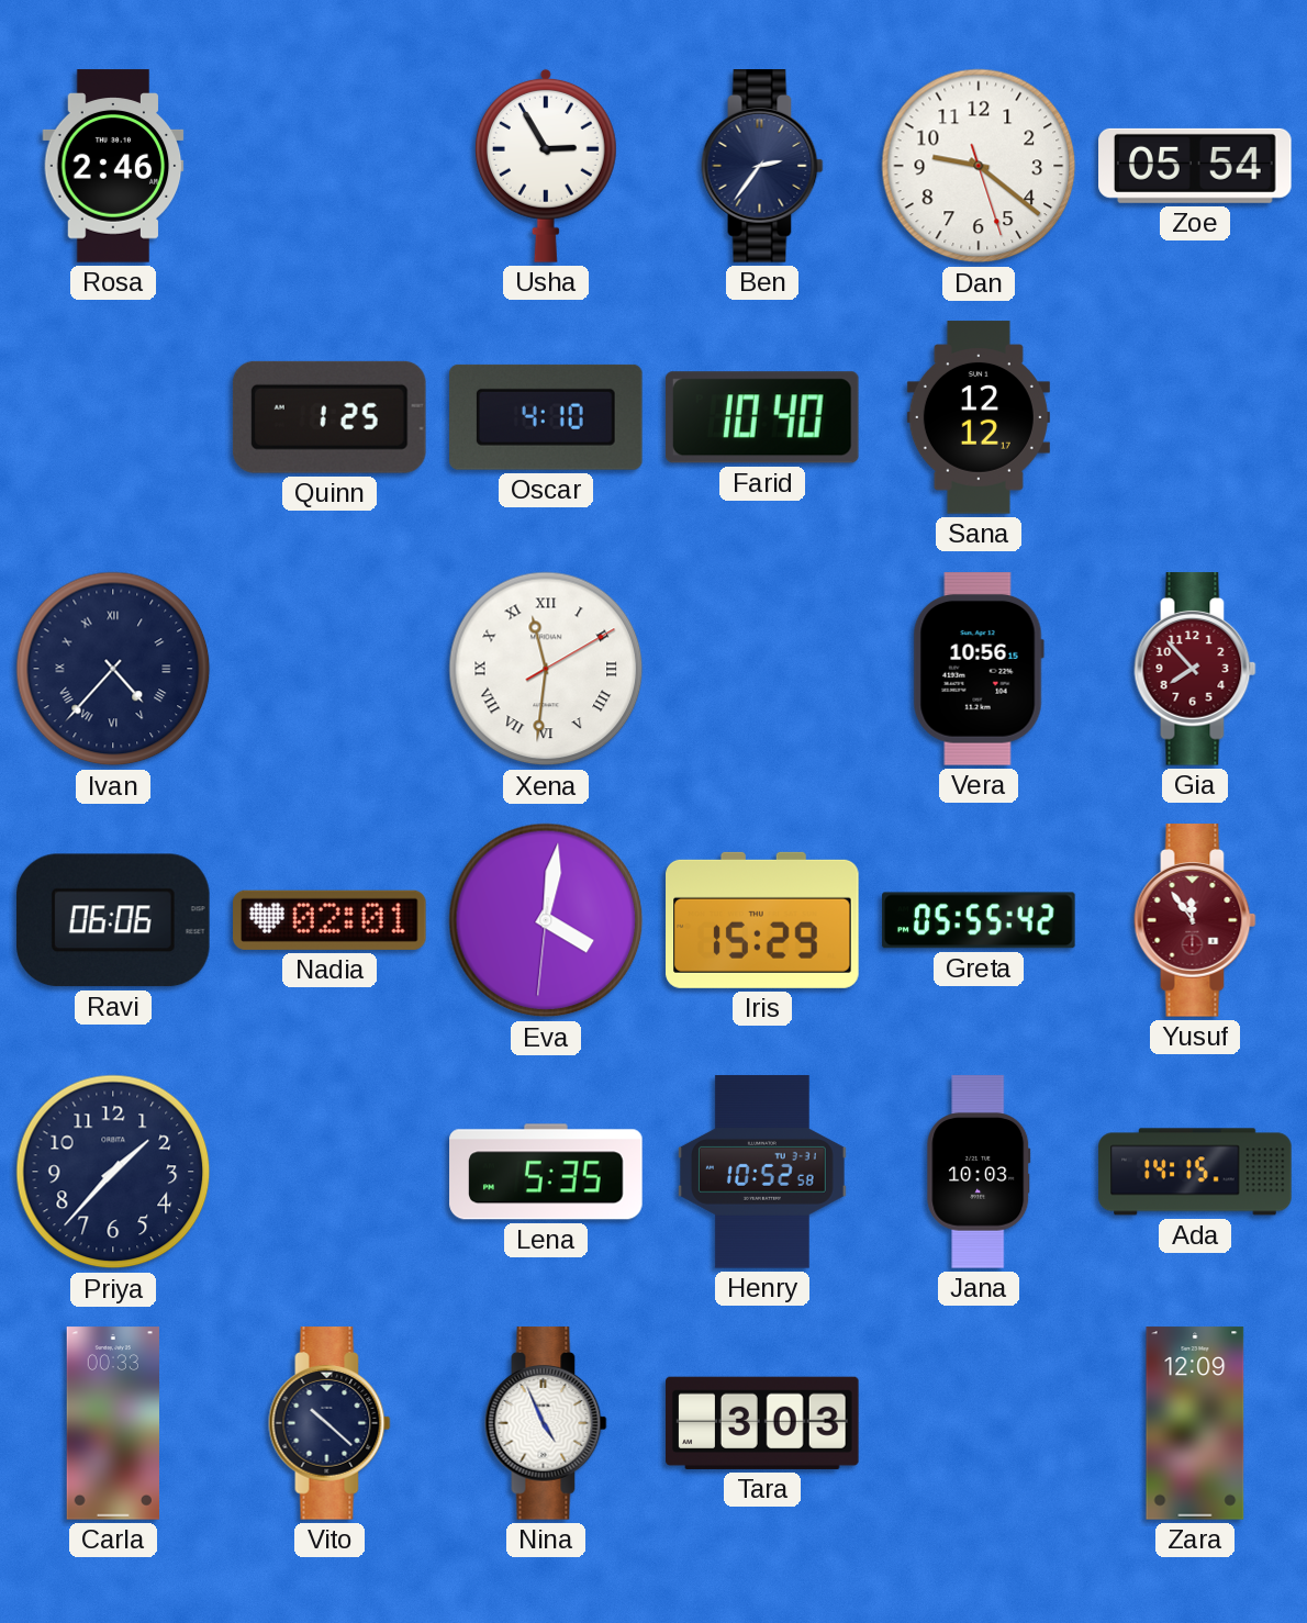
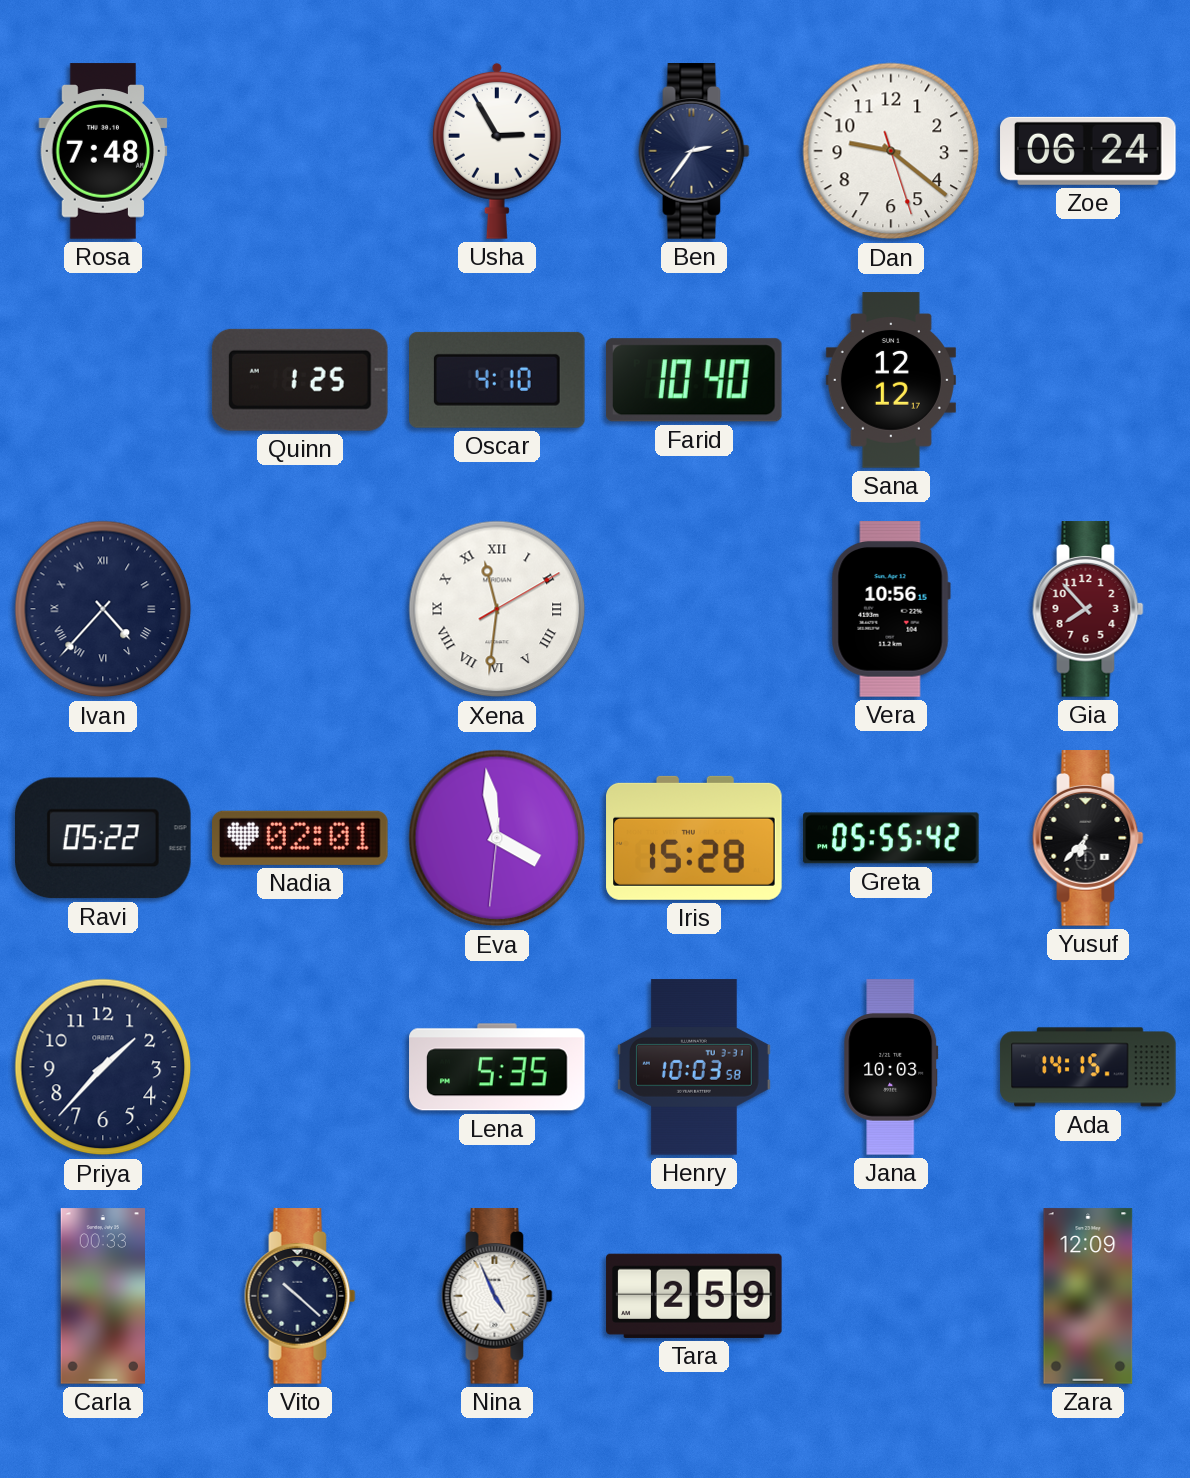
Rosa: 2:46 -> 7:48 (103, 151)
Zoe: 05:54 -> 06:24 (1088, 151)
Ravi: 06:06 -> 05:22 (103, 838)
Eva: 4:01 -> 3:58 (497, 838)
Iris: 15:29 -> 15:28 (694, 838)
Yusuf: 11:54 -> 6:37 (1088, 838)
Yusuf dial: burgundy -> black (1088, 838)
Henry: 10:52 -> 10:03 (694, 1067)
Tara: 3:03 -> 2:59 (694, 1296)
